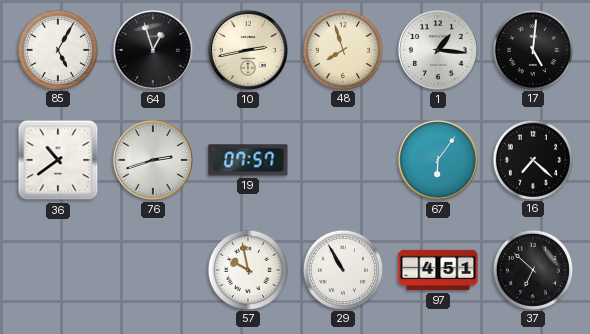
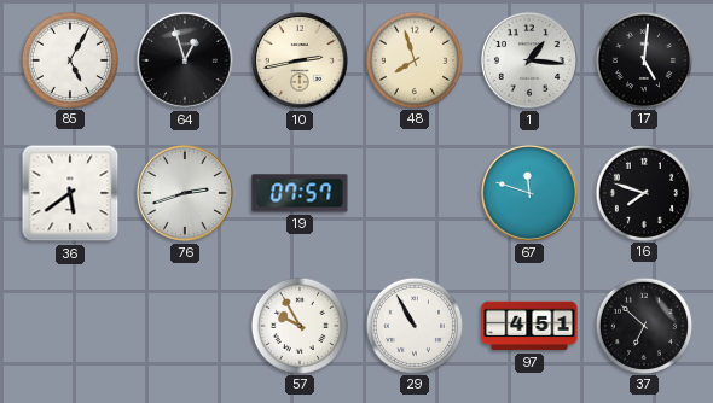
36: 10:39 -> 5:39 (70, 193)
67: 6:06 -> 11:48 (529, 193)
16: 7:22 -> 7:48 (643, 192)
57: 9:58 -> 9:55 (298, 325)
